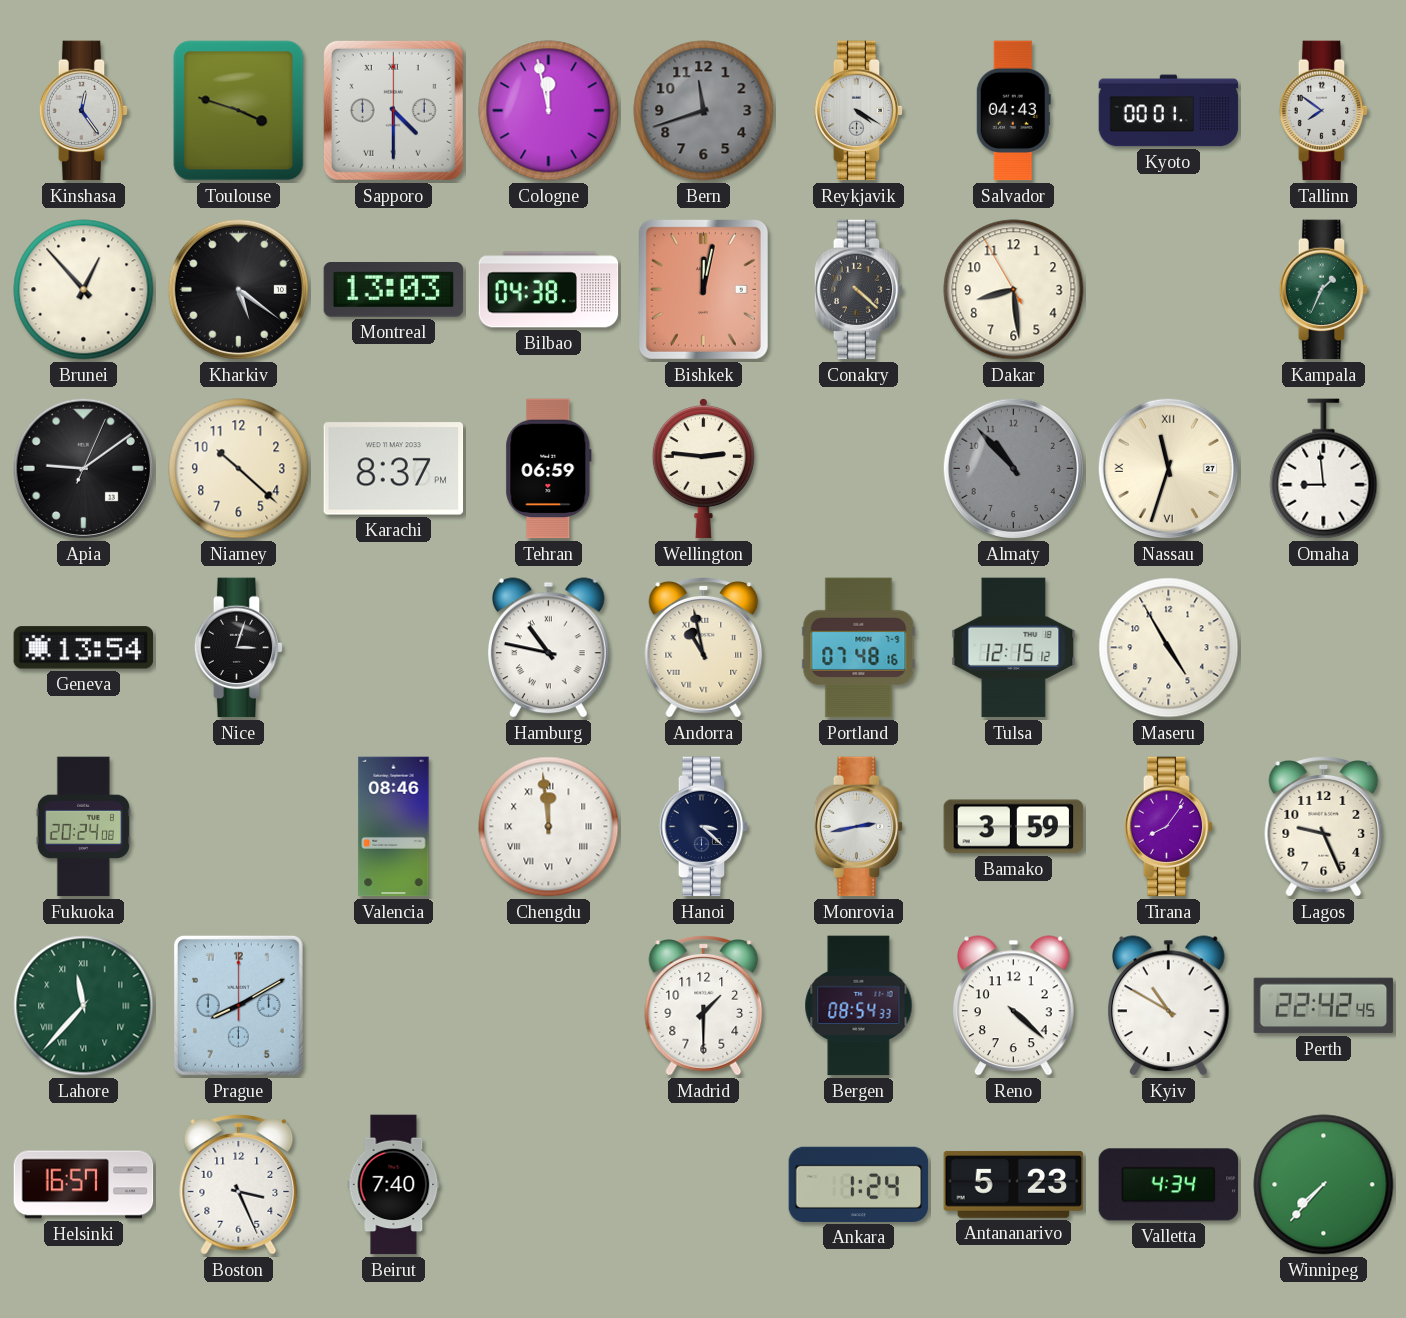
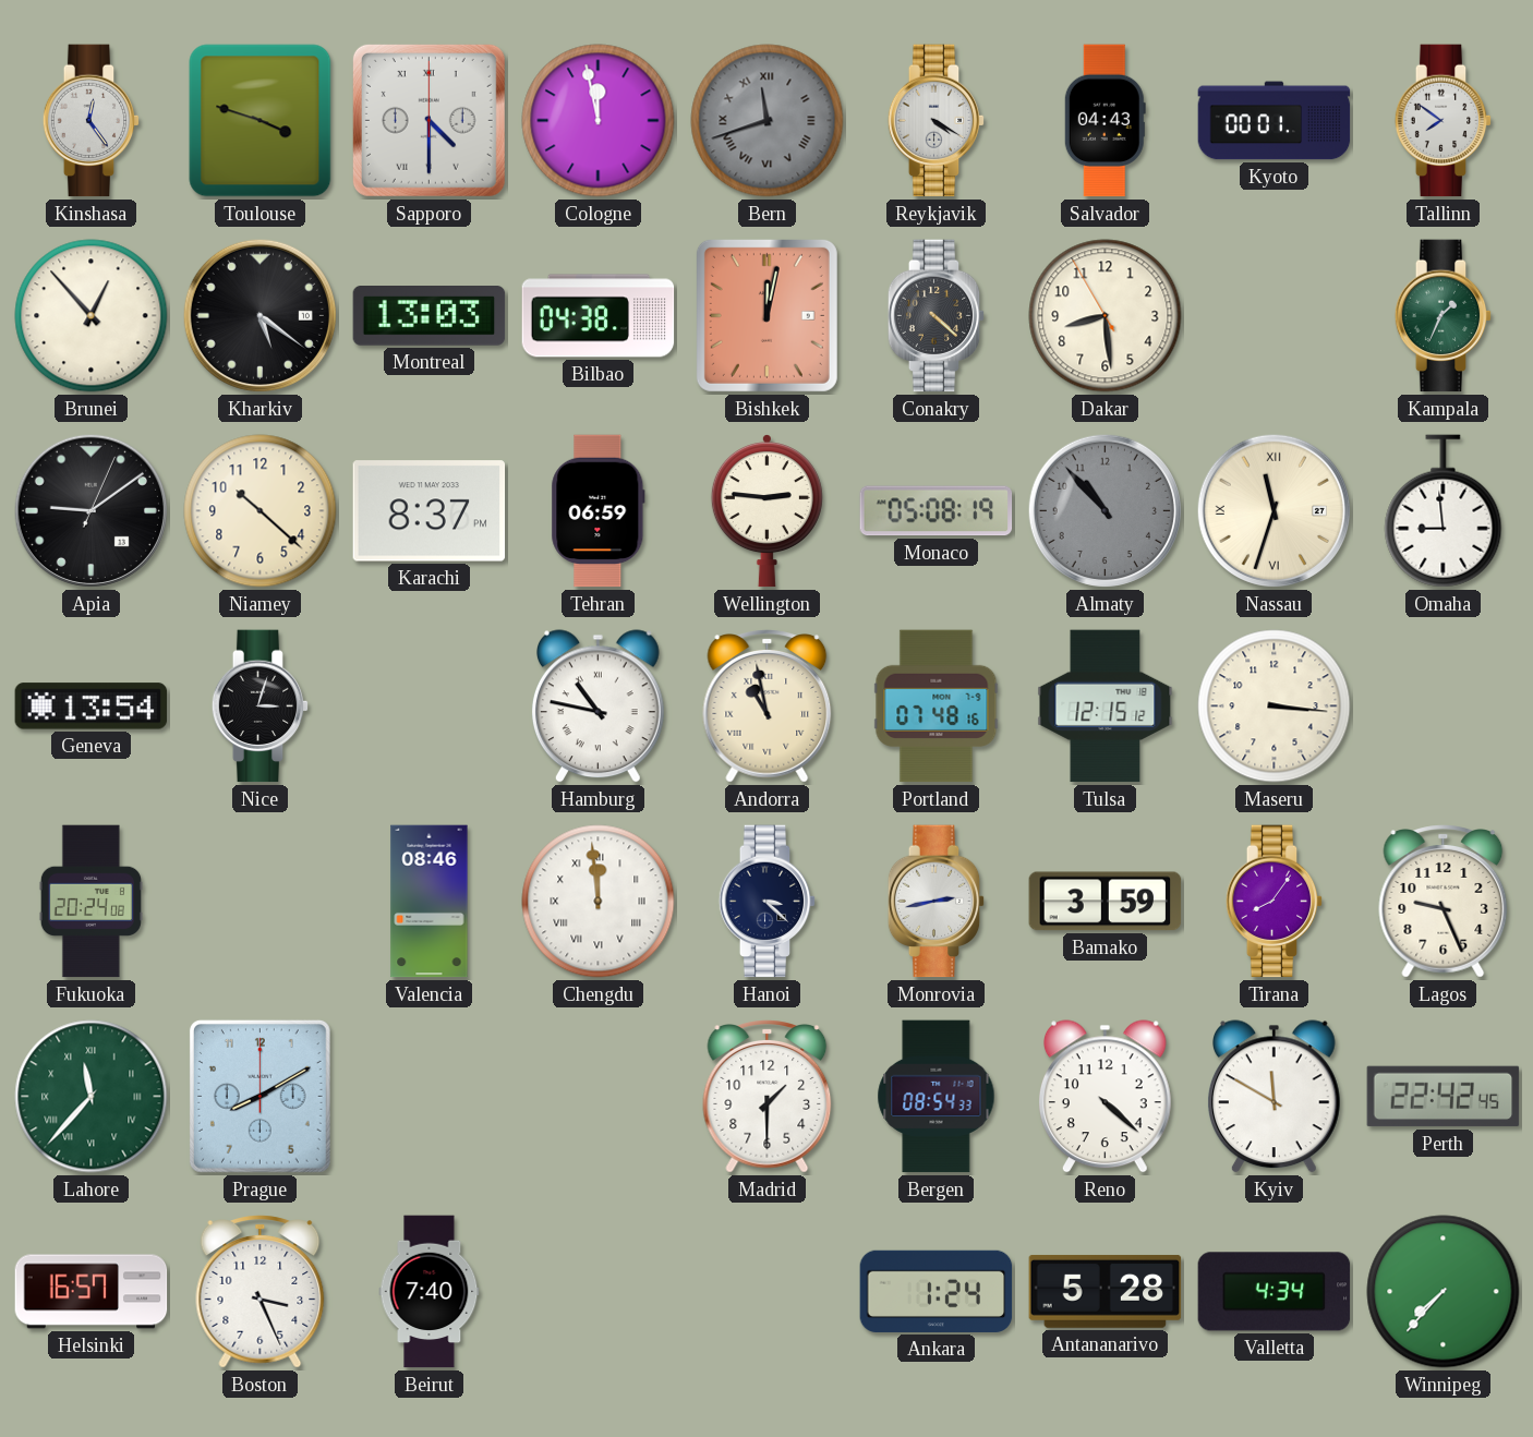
Bern numerals: Arabic -> Roman (768, 121)
Monaco: none -> 05:08 (937, 511)
Maseru: 4:55 -> 3:16 (1275, 707)
Kyiv: 10:50 -> 11:50 (1274, 1097)
Antananarivo: 5:23 -> 5:28 (1106, 1291)
